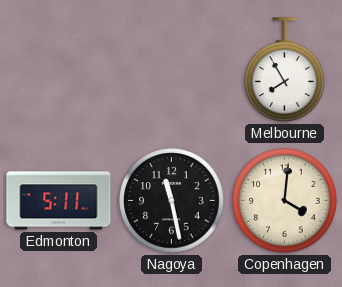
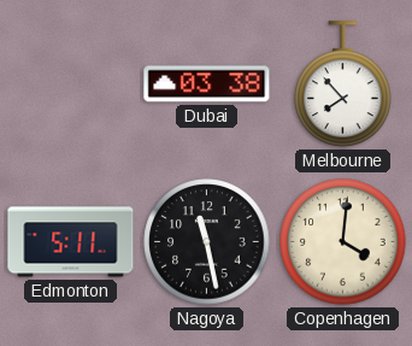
Dubai: none -> 03:38 (207, 84)
Melbourne: 7:55 -> 7:53 (343, 84)
